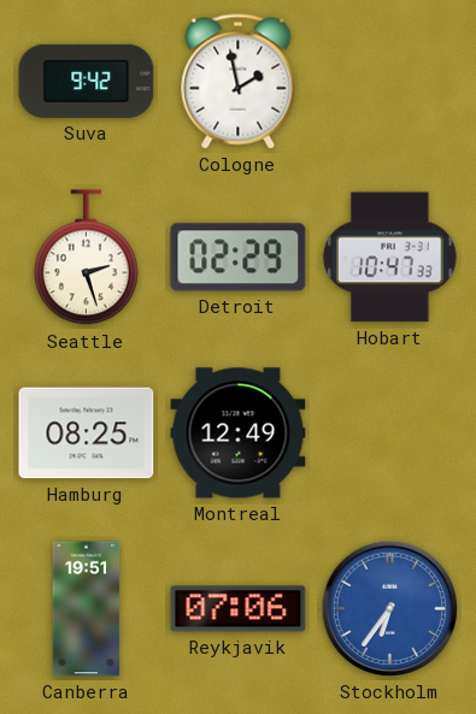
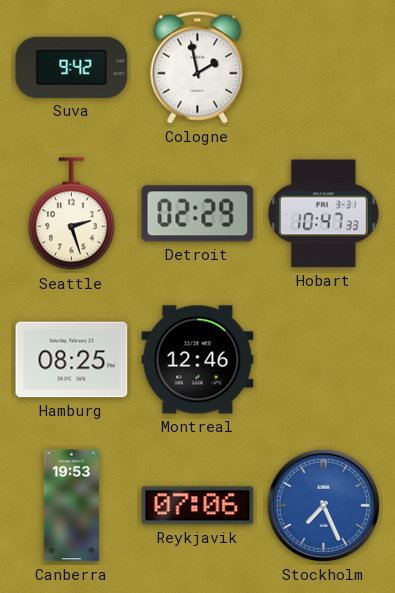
Montreal: 12:49 -> 12:46 (198, 360)
Canberra: 19:51 -> 19:53 (72, 506)
Stockholm: 6:36 -> 7:26 (323, 505)
